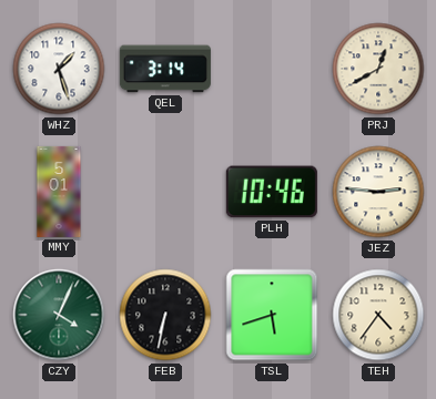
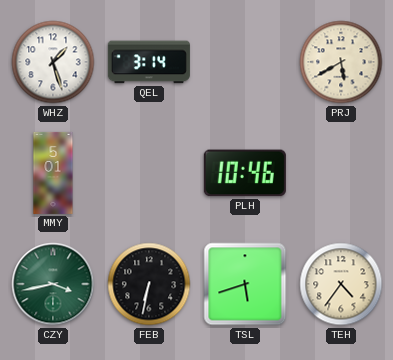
PRJ: 12:40 -> 5:40 (341, 62)
JEZ: 2:46 -> none (378, 192)
CZY: 4:04 -> 3:43 (53, 284)
